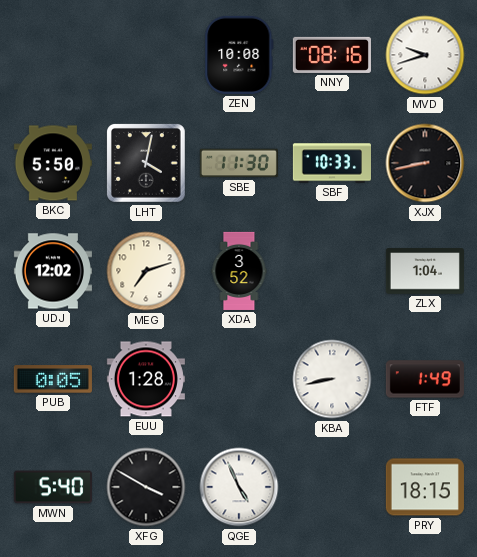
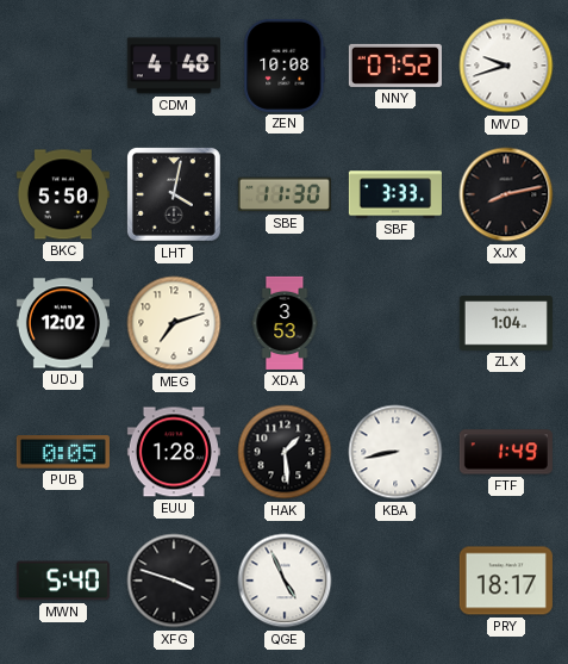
CDM: none -> 4:48 (174, 66)
NNY: 08:16 -> 07:52 (395, 66)
SBF: 10:33 -> 3:33 (395, 194)
XJX: 8:43 -> 8:13 (506, 194)
XDA: 3:52 -> 3:53 (285, 323)
HAK: none -> 1:29 (285, 452)
XFG: 3:50 -> 3:48 (174, 581)
PRY: 18:15 -> 18:17 (506, 581)
